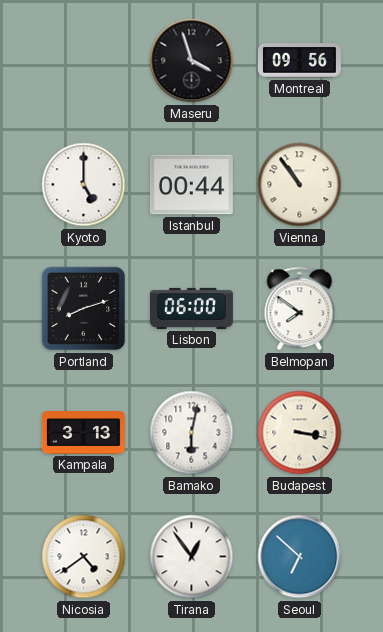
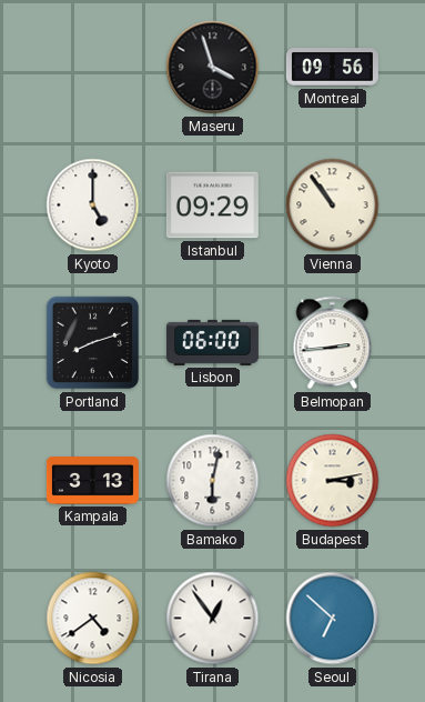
Istanbul: 00:44 -> 09:29 (212, 205)
Belmopan: 7:51 -> 2:44 (333, 343)
Budapest: 3:17 -> 3:13 (333, 481)
